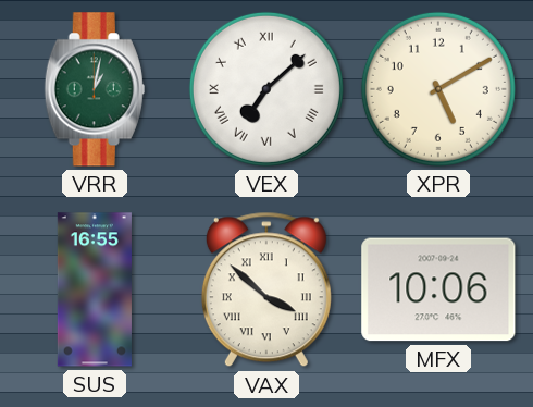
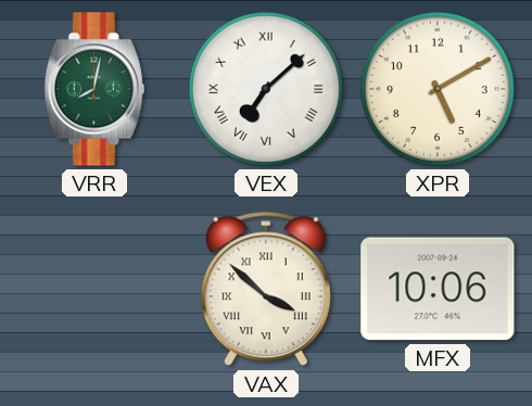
VRR: 1:02 -> 8:02 (94, 89)
SUS: 16:55 -> none (95, 289)
